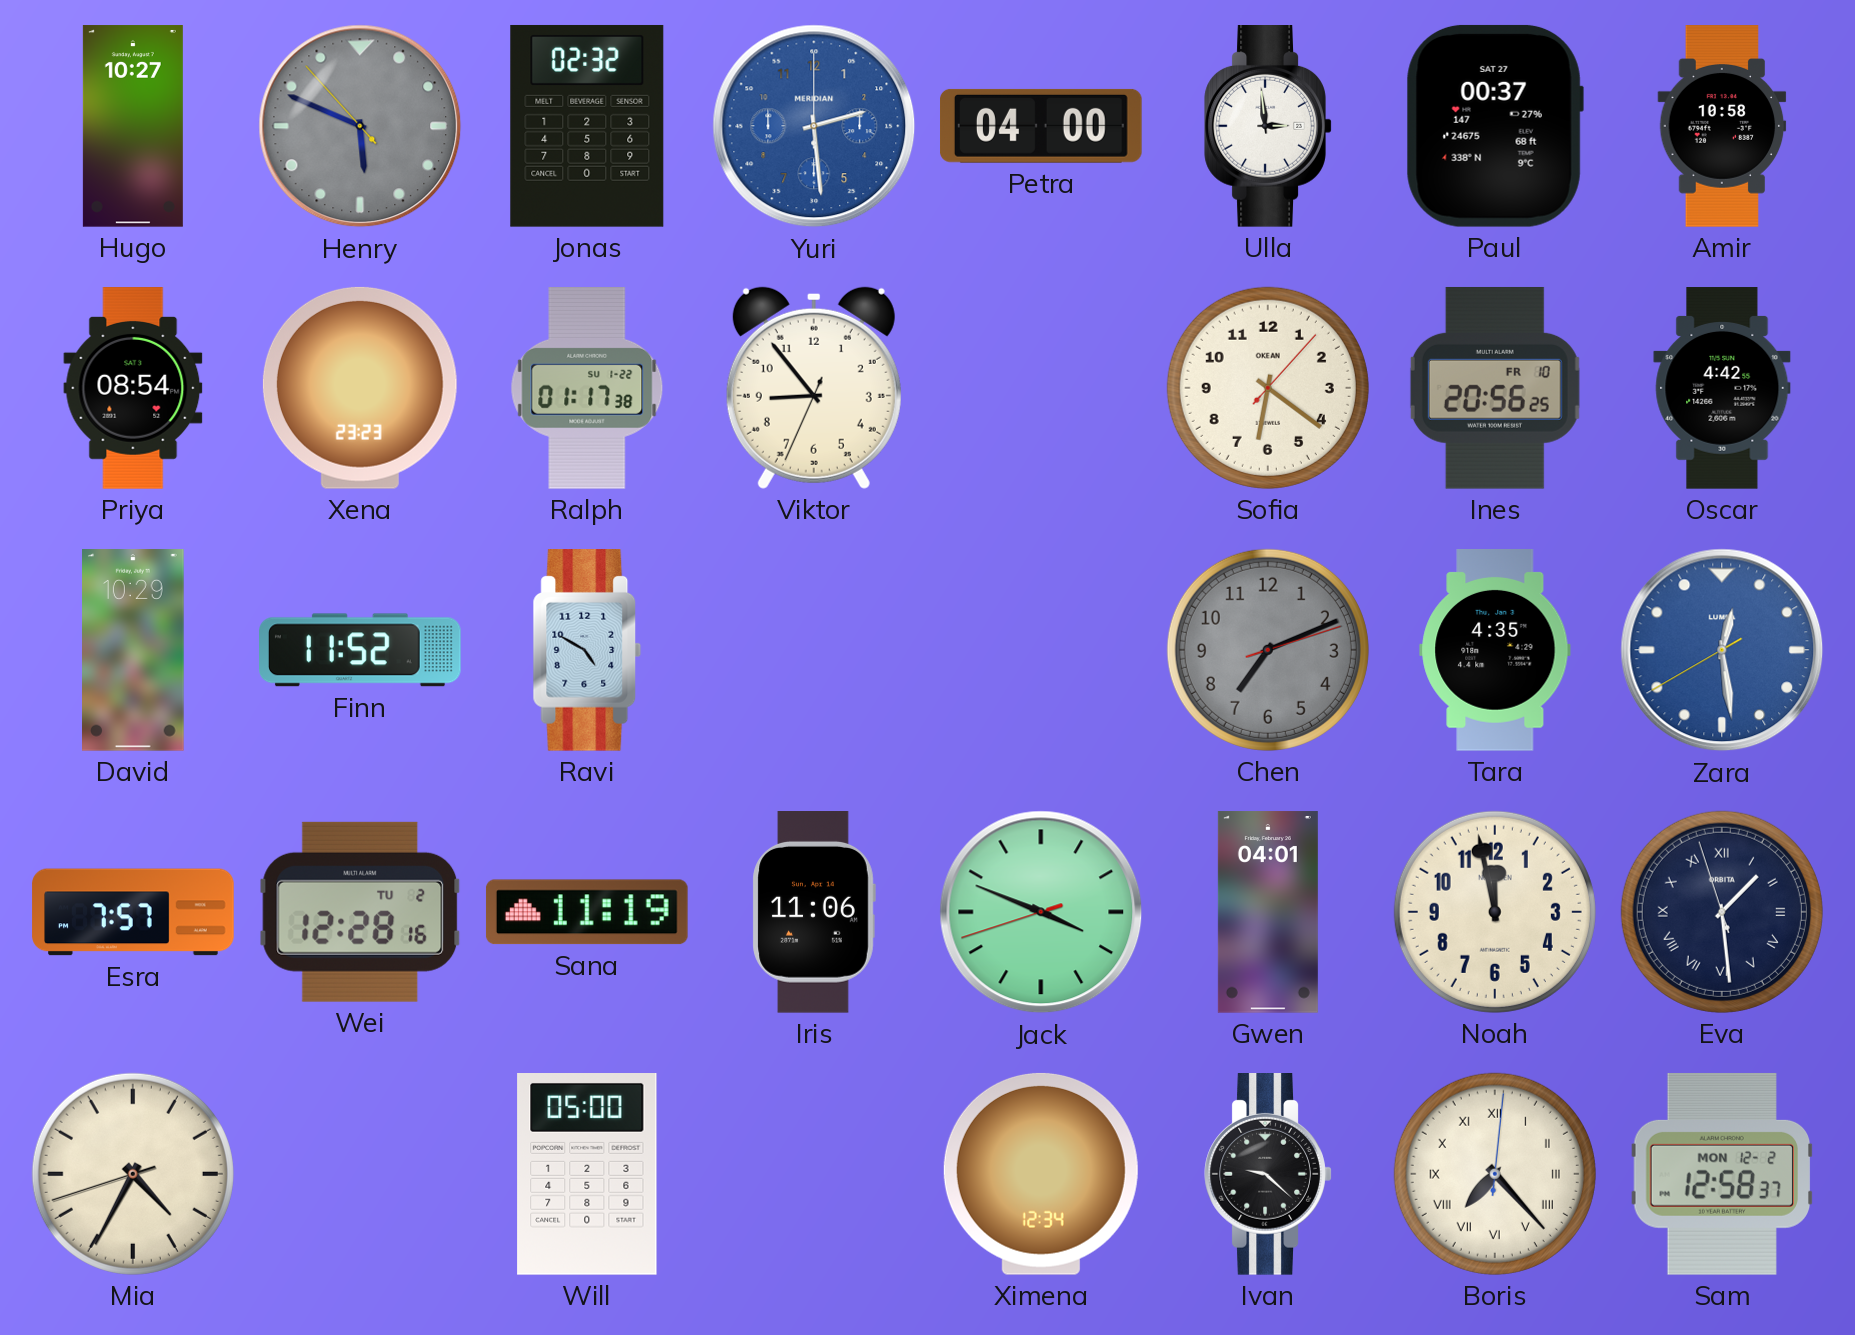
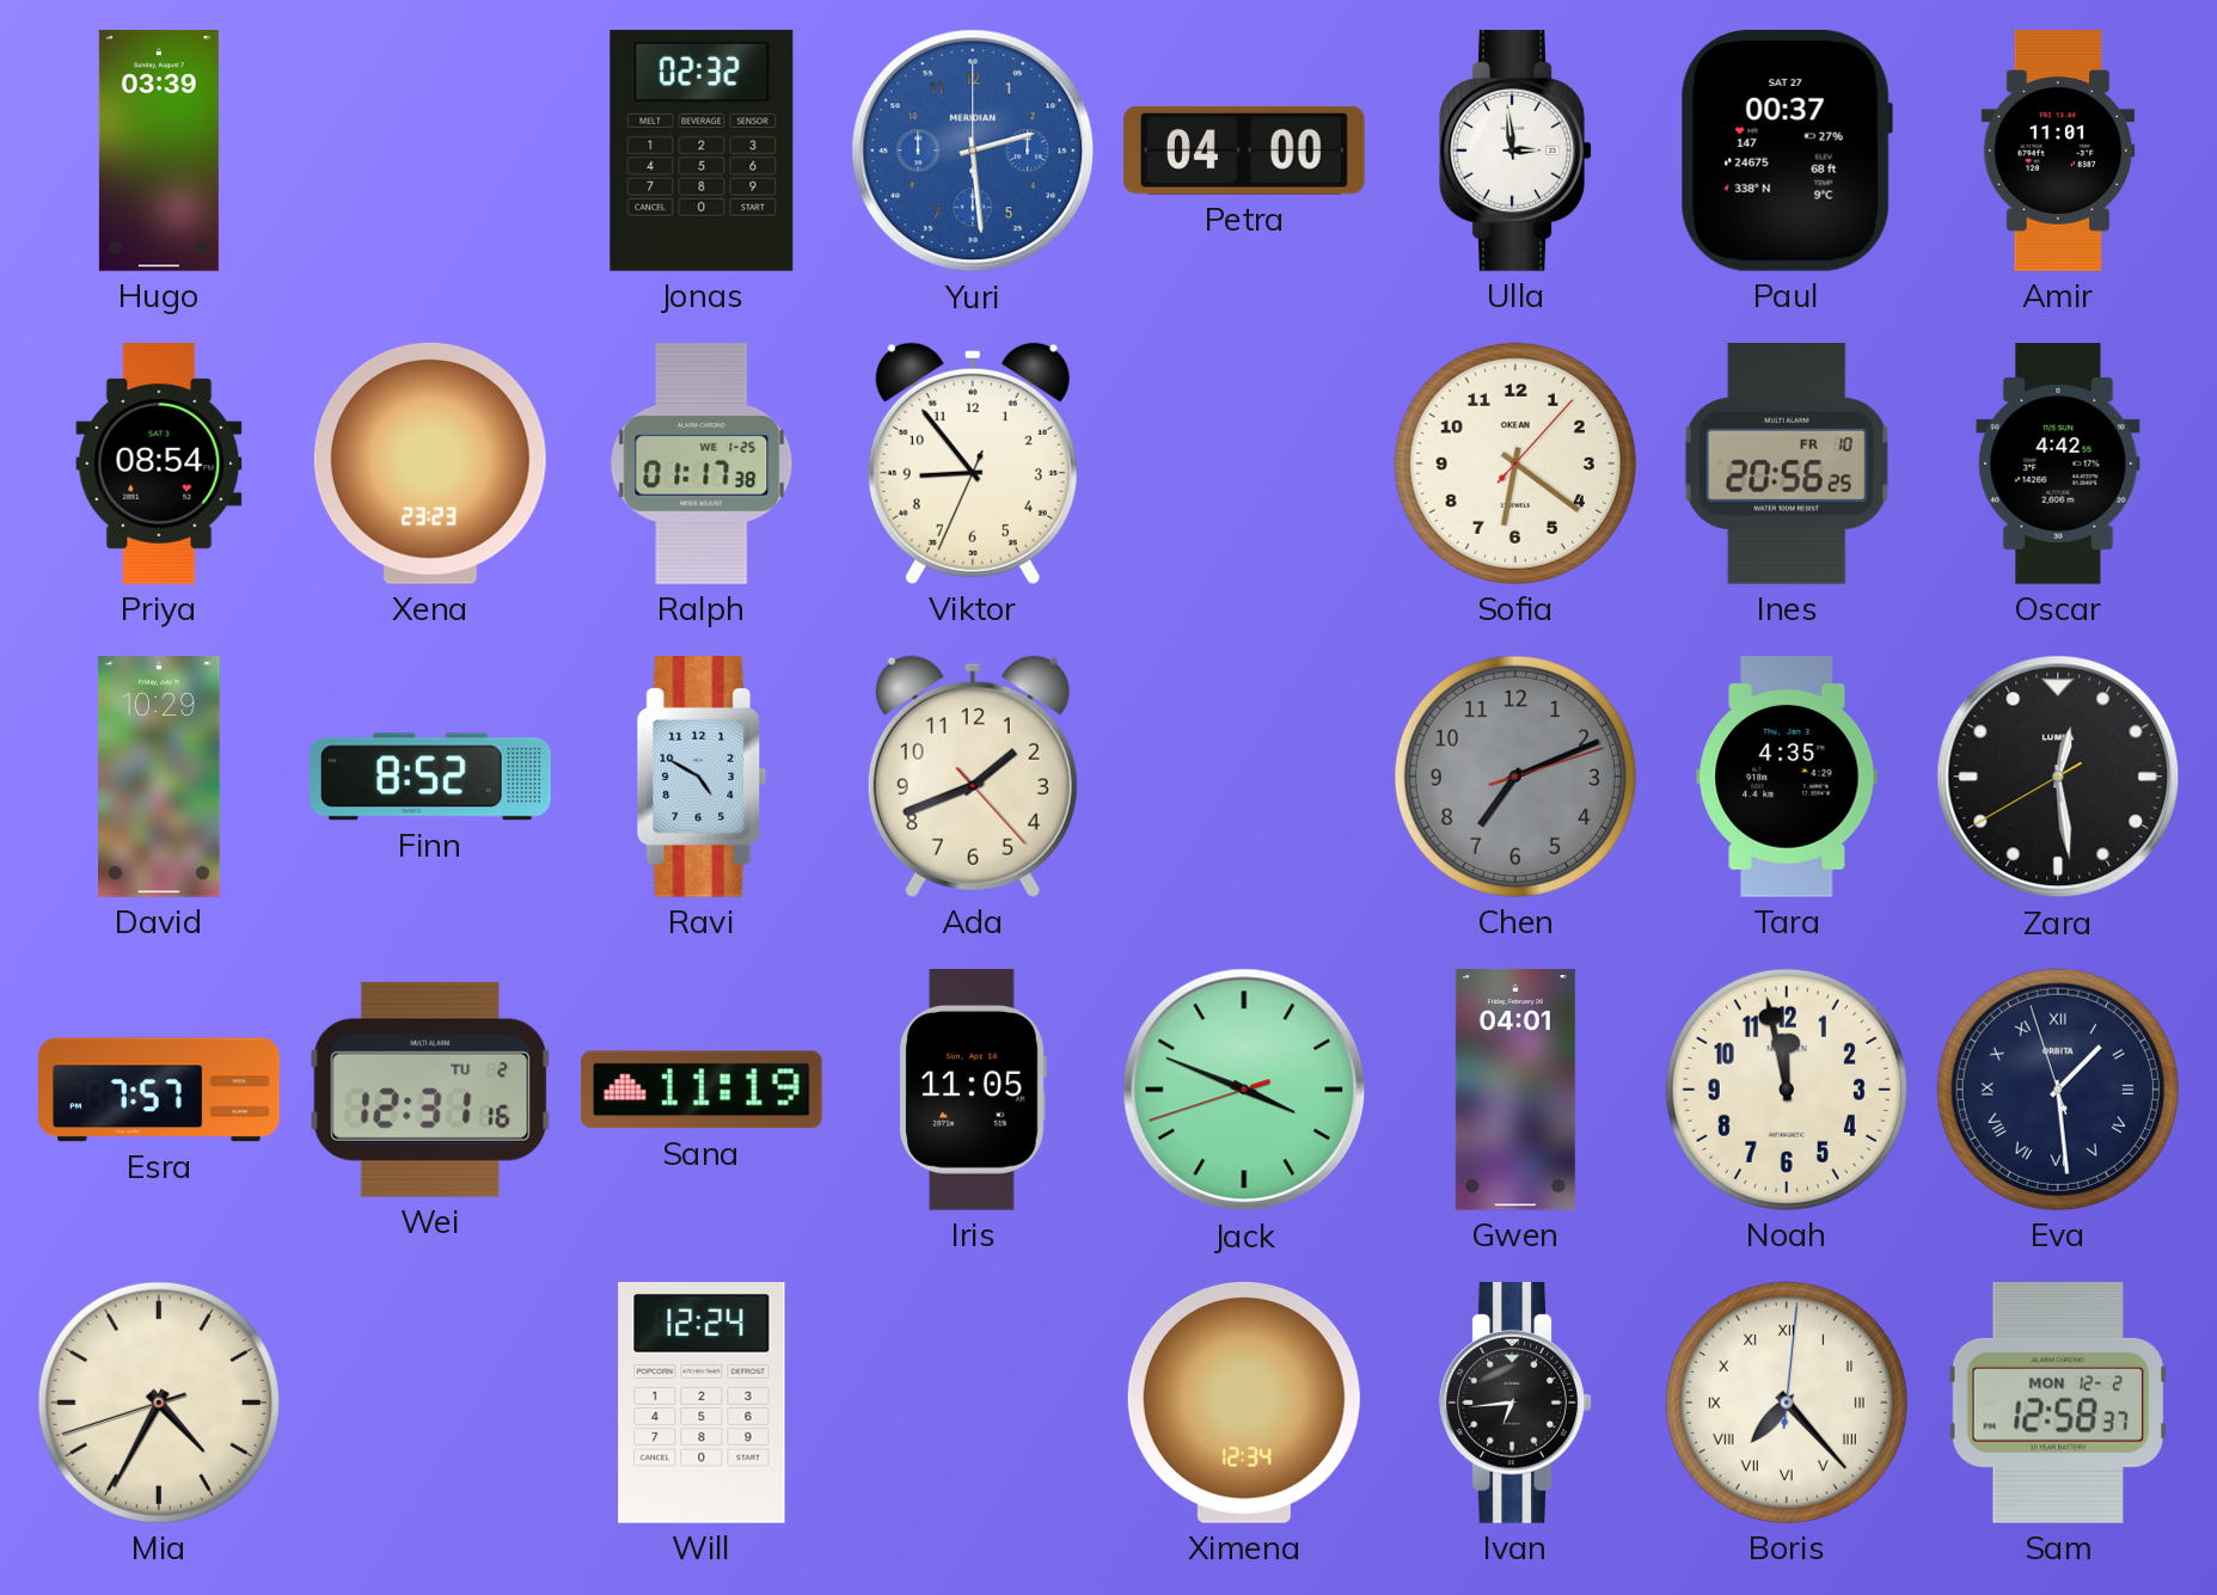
Hugo: 10:27 -> 03:39 (159, 151)
Henry: 5:48 -> none (360, 126)
Amir: 10:58 -> 11:01 (2058, 151)
Ralph date: SU 1-22 -> WE 1-25 (702, 465)
Finn: 11:52 -> 8:52 (431, 777)
Ada: none -> 1:41 (973, 777)
Zara dial: blue -> black (2058, 777)
Wei: 12:28 -> 12:31 (430, 1090)
Iris: 11:06 -> 11:05 (973, 1091)
Will: 05:00 -> 12:24 (702, 1404)
Ivan: 9:22 -> 6:44 (1515, 1404)
